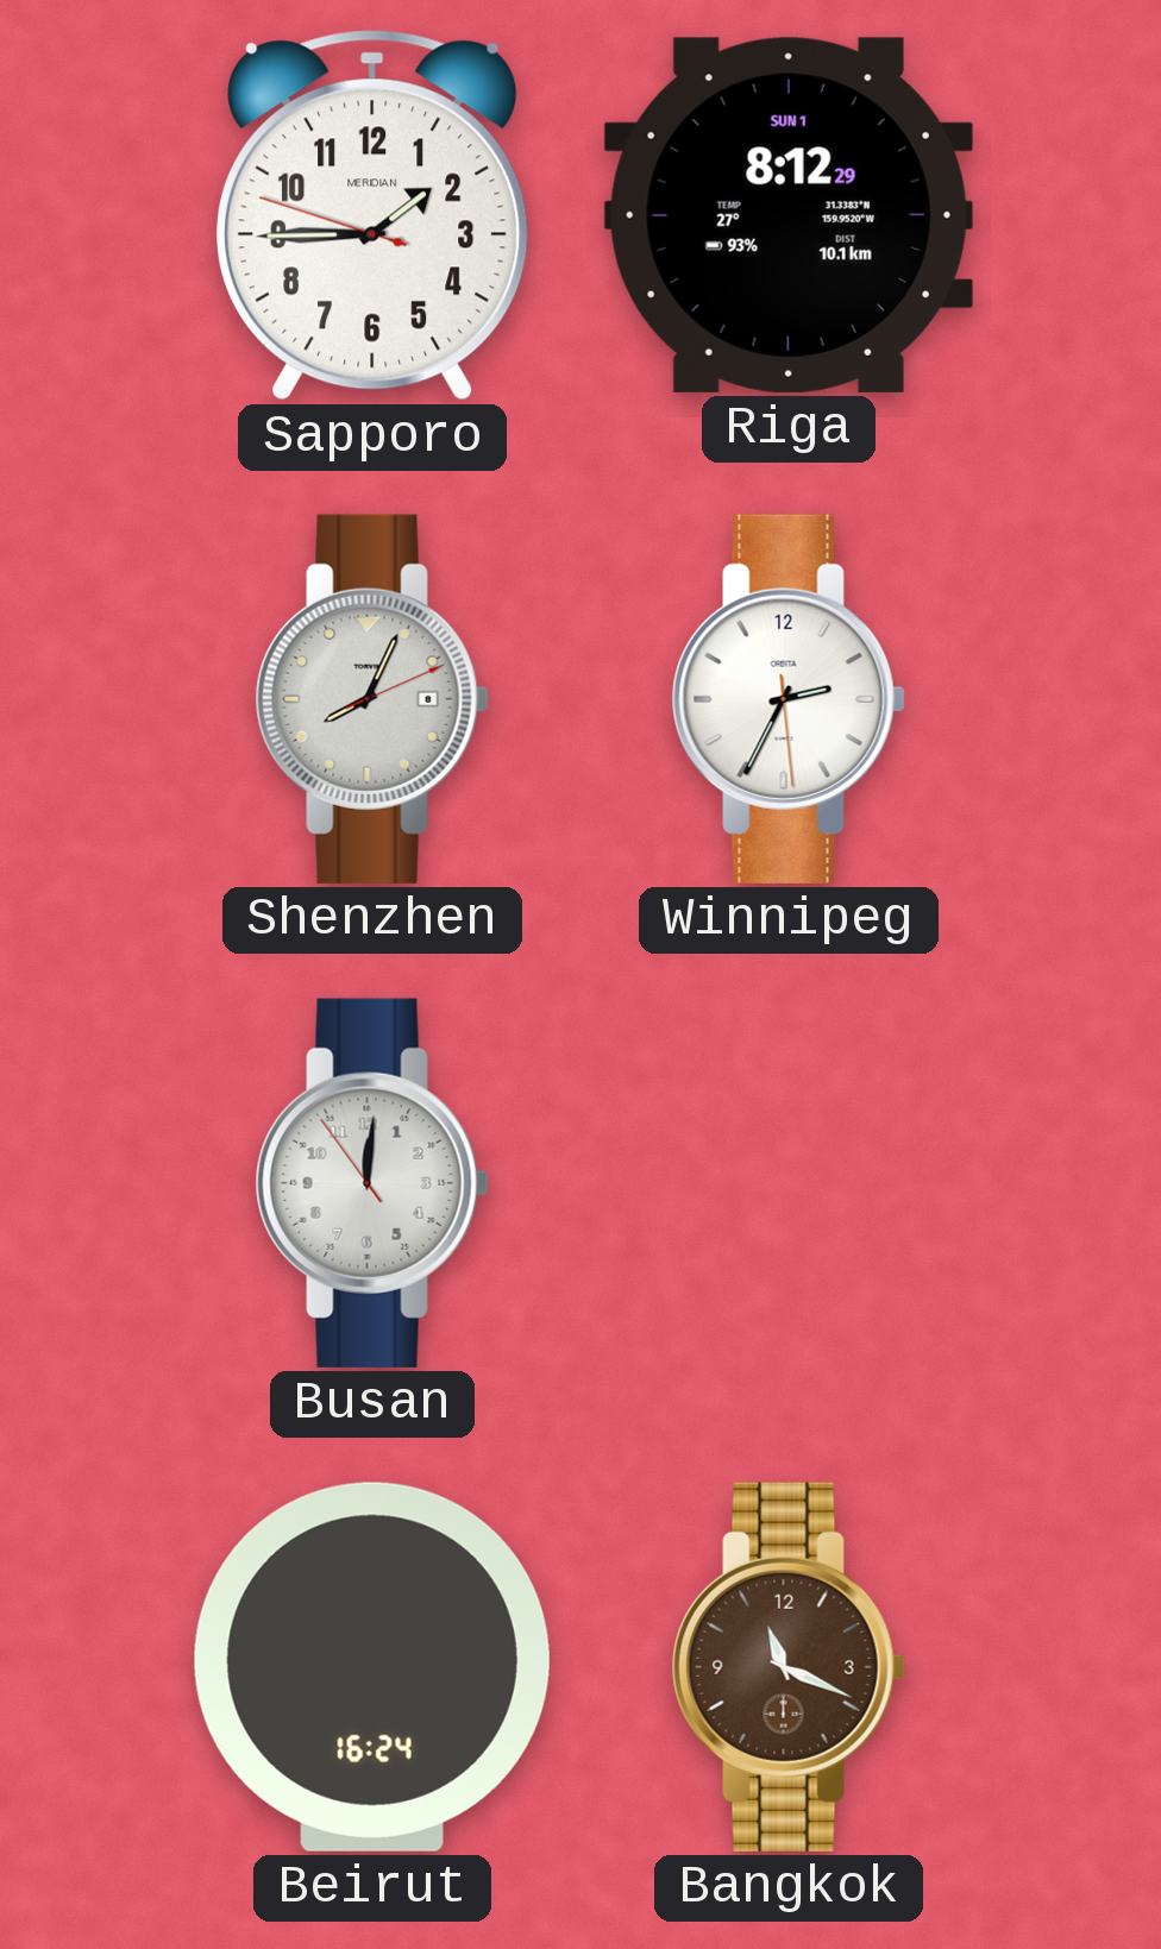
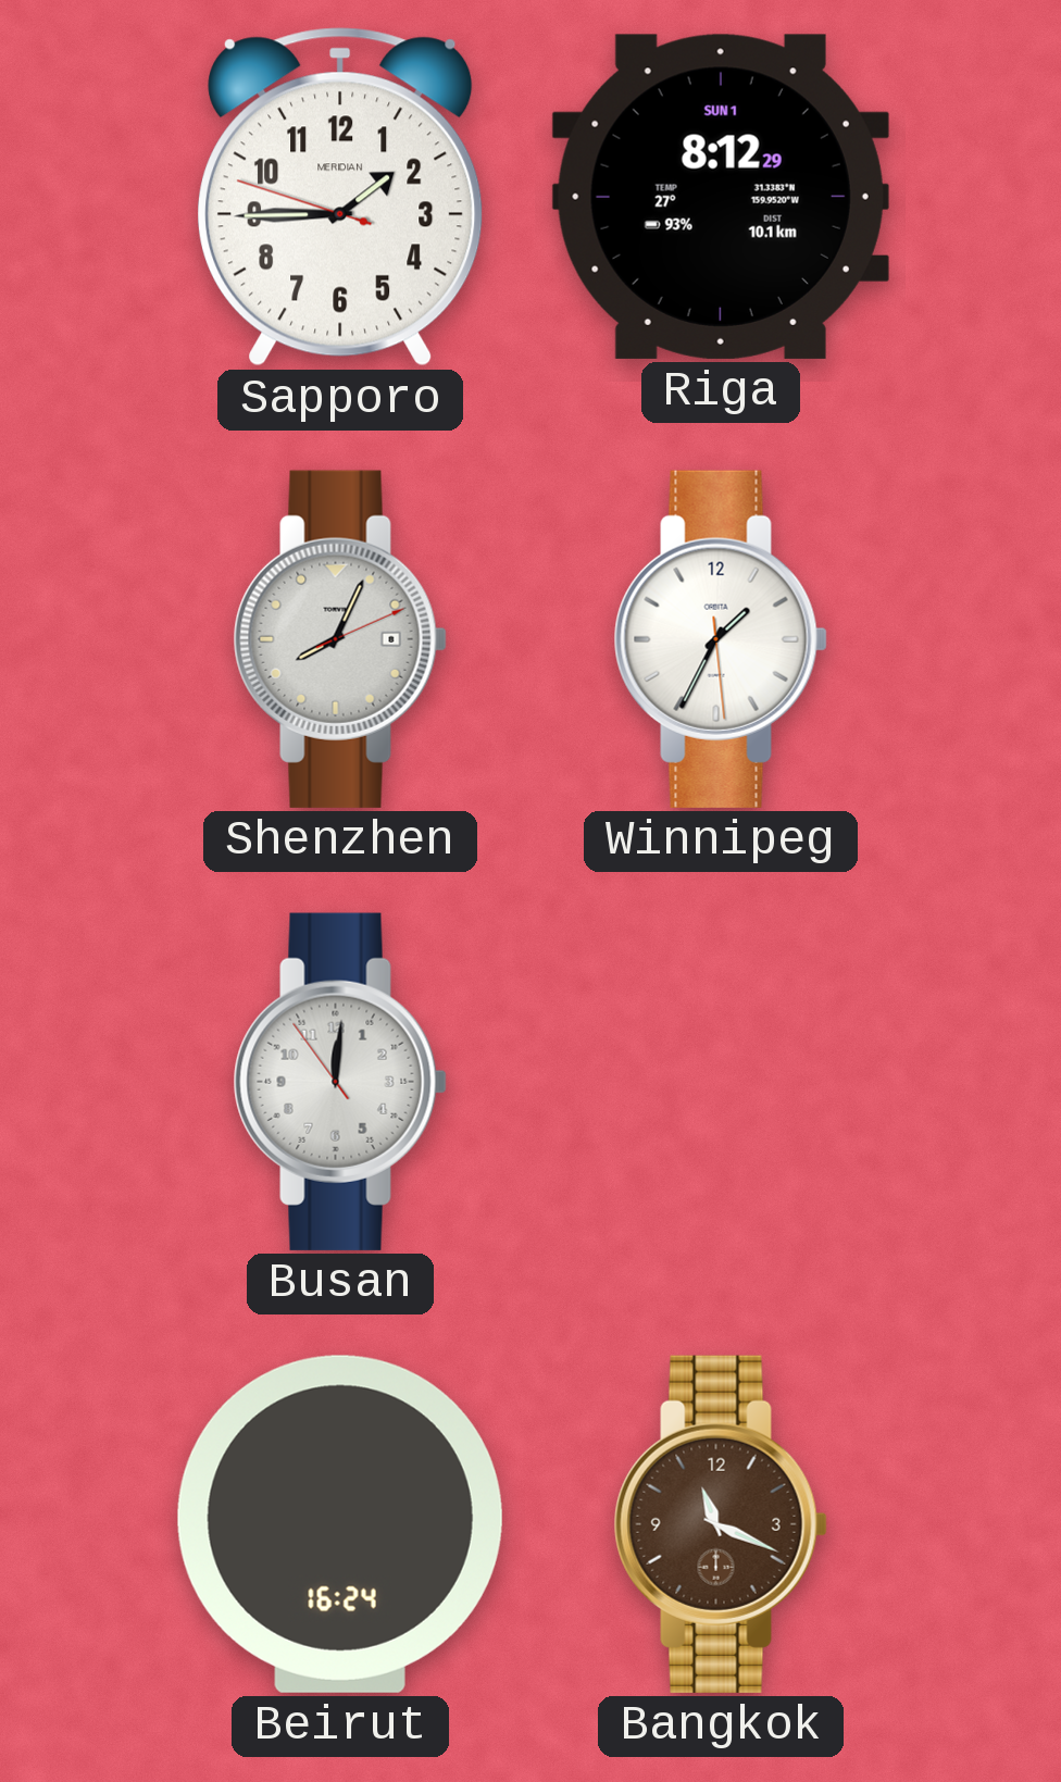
Winnipeg: 2:34 -> 1:34 (721, 639)
